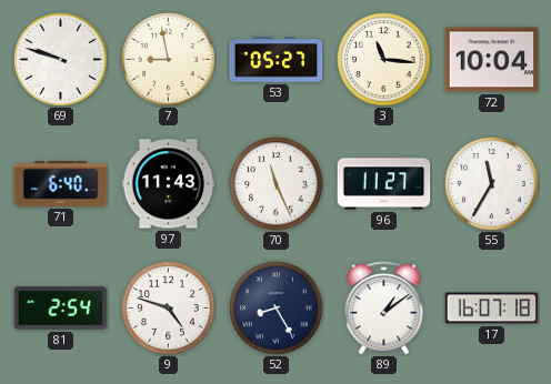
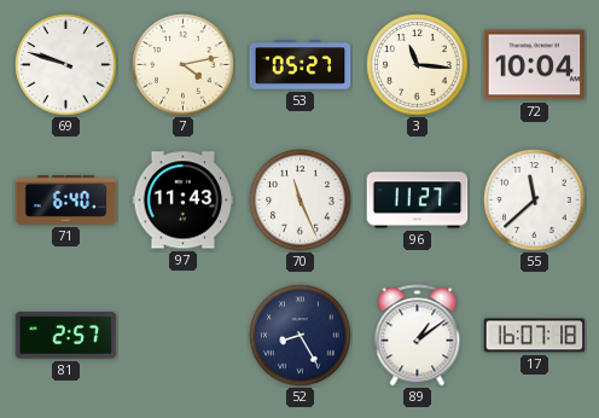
7: 8:58 -> 4:13 (184, 65)
55: 11:35 -> 11:38 (535, 201)
81: 2:54 -> 2:57 (66, 336)
9: 4:48 -> none (169, 309)
